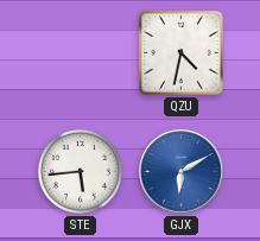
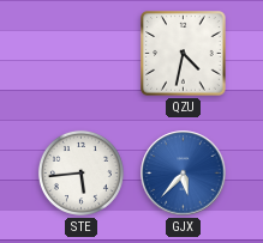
GJX: 6:10 -> 5:37 (184, 174)
